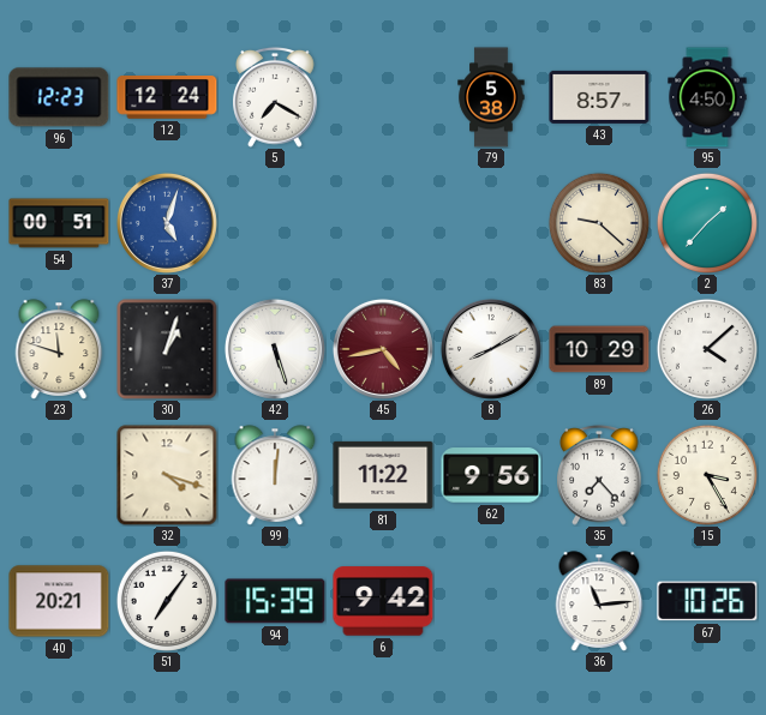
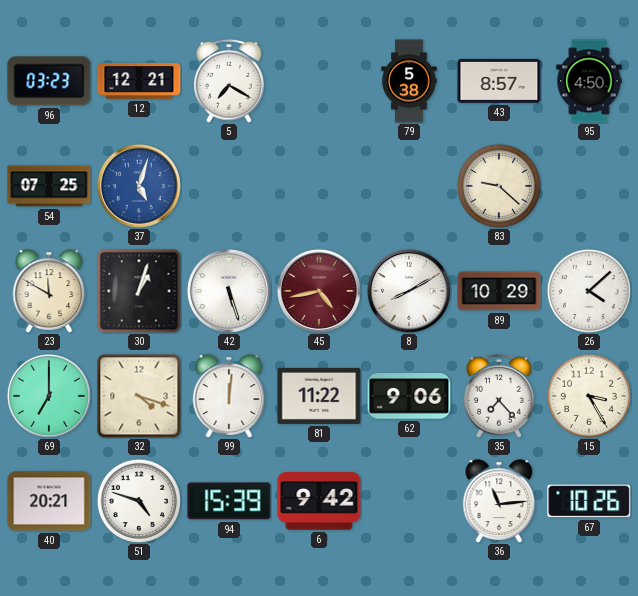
96: 12:23 -> 03:23 (49, 81)
12: 12:24 -> 12:21 (139, 81)
54: 00:51 -> 07:25 (49, 186)
2: 1:37 -> none (707, 223)
23: 11:48 -> 11:50 (49, 291)
69: none -> 7:00 (49, 396)
62: 9:56 -> 9:06 (409, 396)
51: 7:06 -> 4:48 (139, 501)
